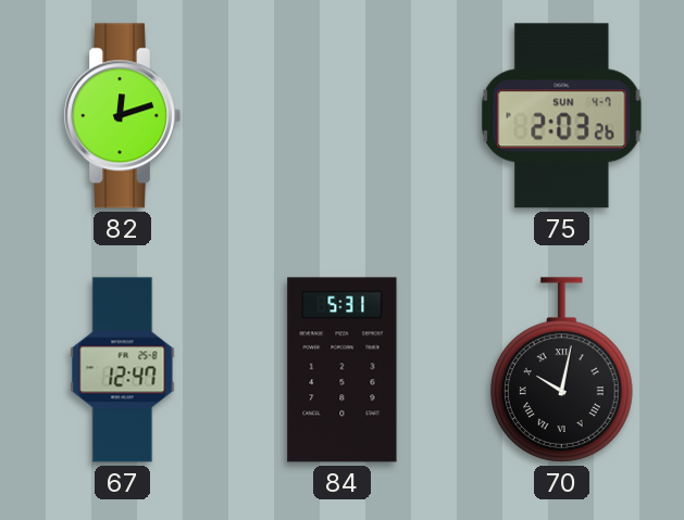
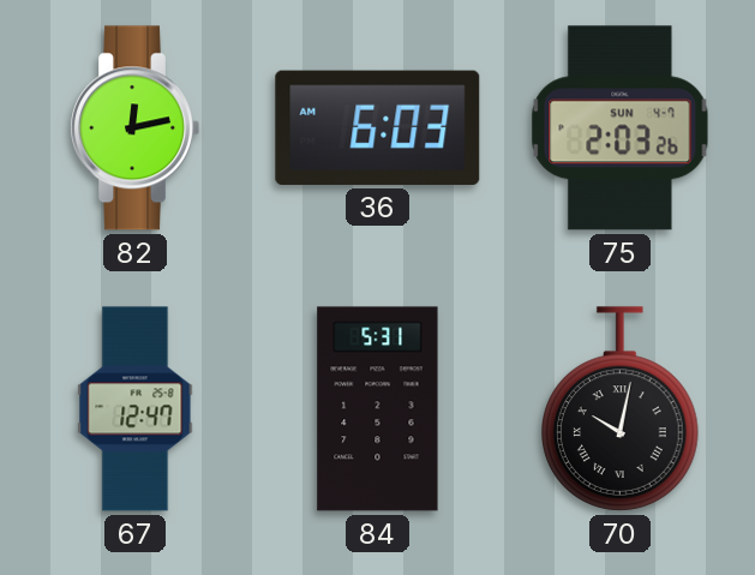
82: 12:12 -> 12:13 (134, 128)
36: none -> 6:03 (378, 127)
